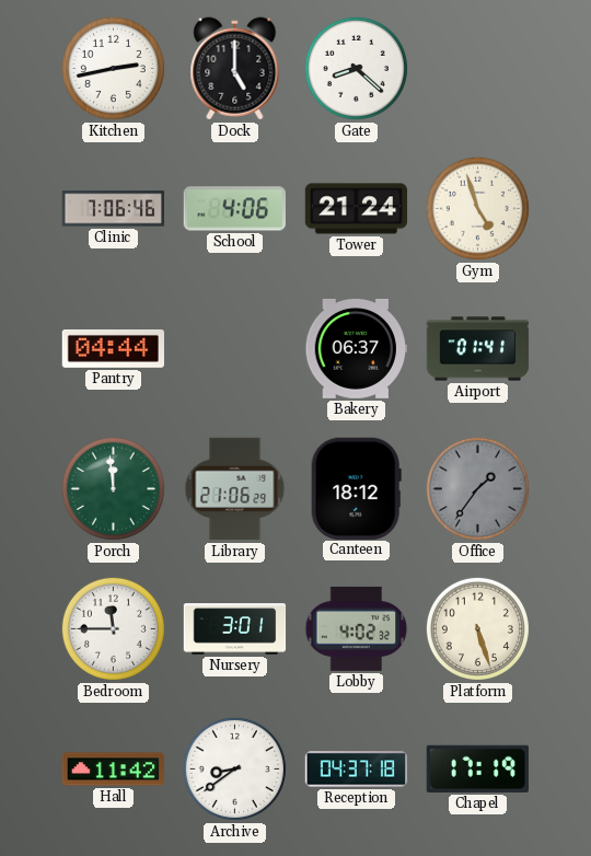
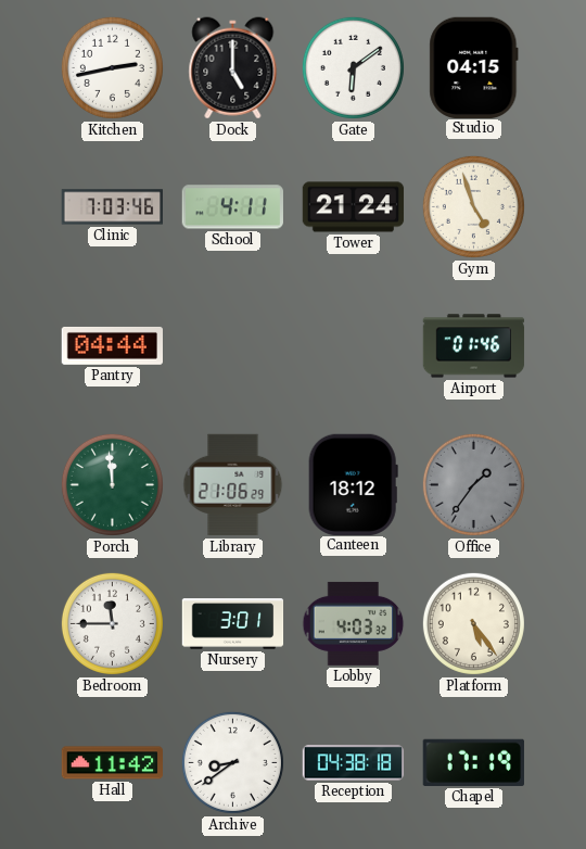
Gate: 8:22 -> 6:09 (353, 67)
Studio: none -> 04:15 (474, 67)
Clinic: 7:06 -> 7:03 (113, 207)
School: 4:06 -> 4:11 (232, 207)
Bakery: 06:37 -> none (357, 348)
Airport: 01:41 -> 01:46 (474, 346)
Lobby: 4:02 -> 4:03 (354, 623)
Platform: 5:27 -> 5:24 (473, 623)
Reception: 04:37 -> 04:38 (354, 763)
